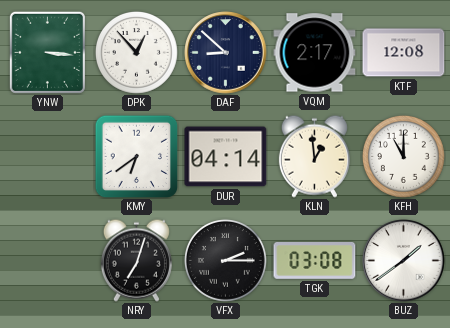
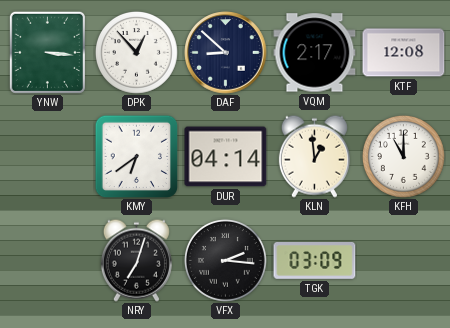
VFX: 2:15 -> 2:16 (225, 260)
TGK: 03:08 -> 03:09 (315, 261)
BUZ: 1:39 -> none (404, 261)
